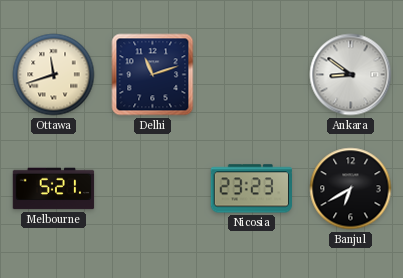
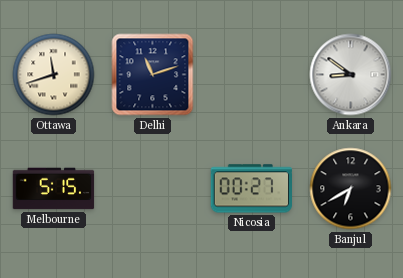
Melbourne: 5:21 -> 5:15 (54, 189)
Nicosia: 23:23 -> 00:27 (251, 189)
